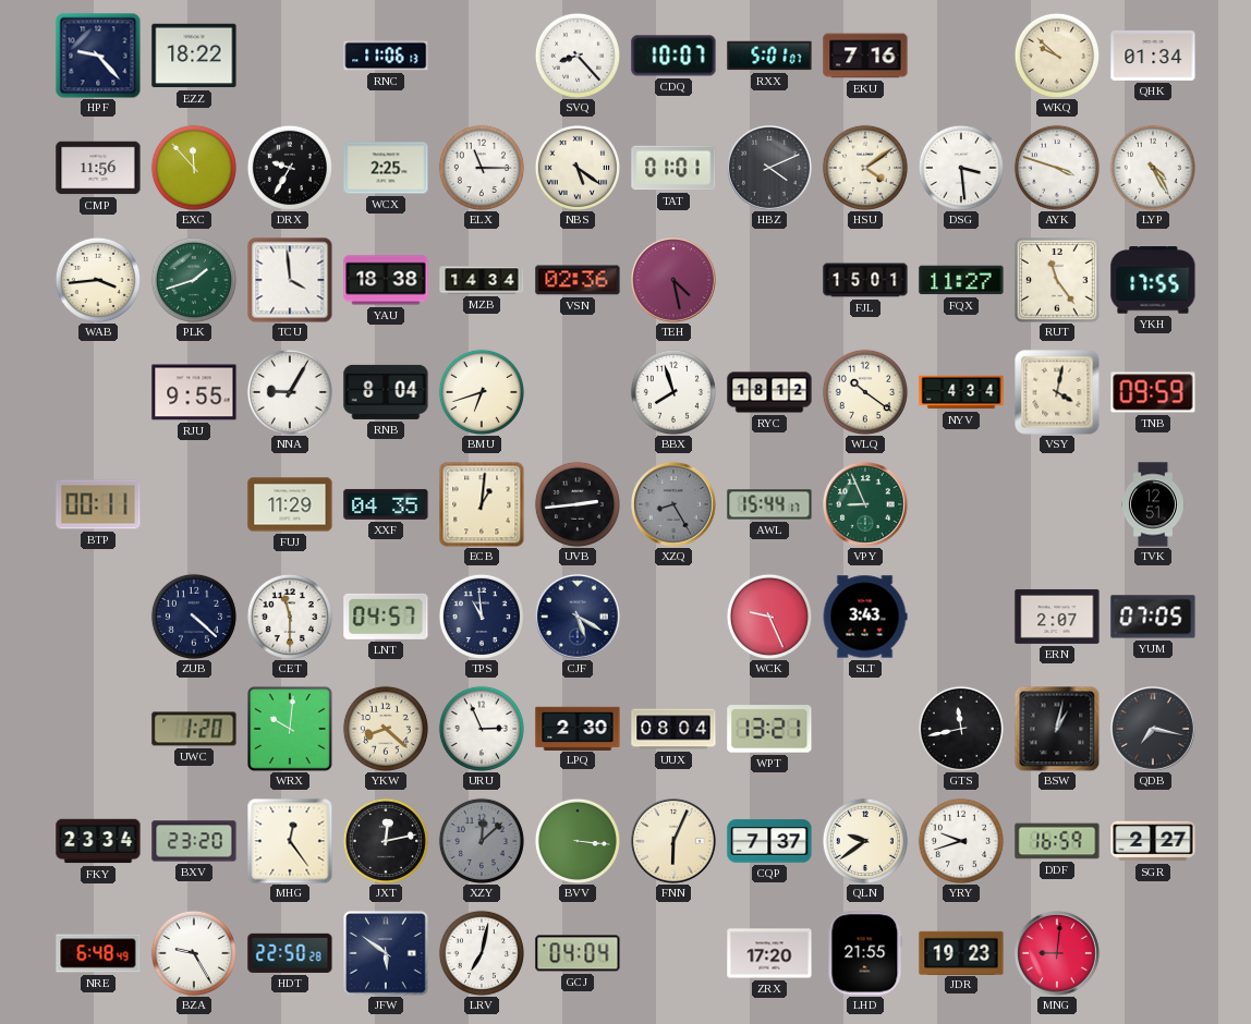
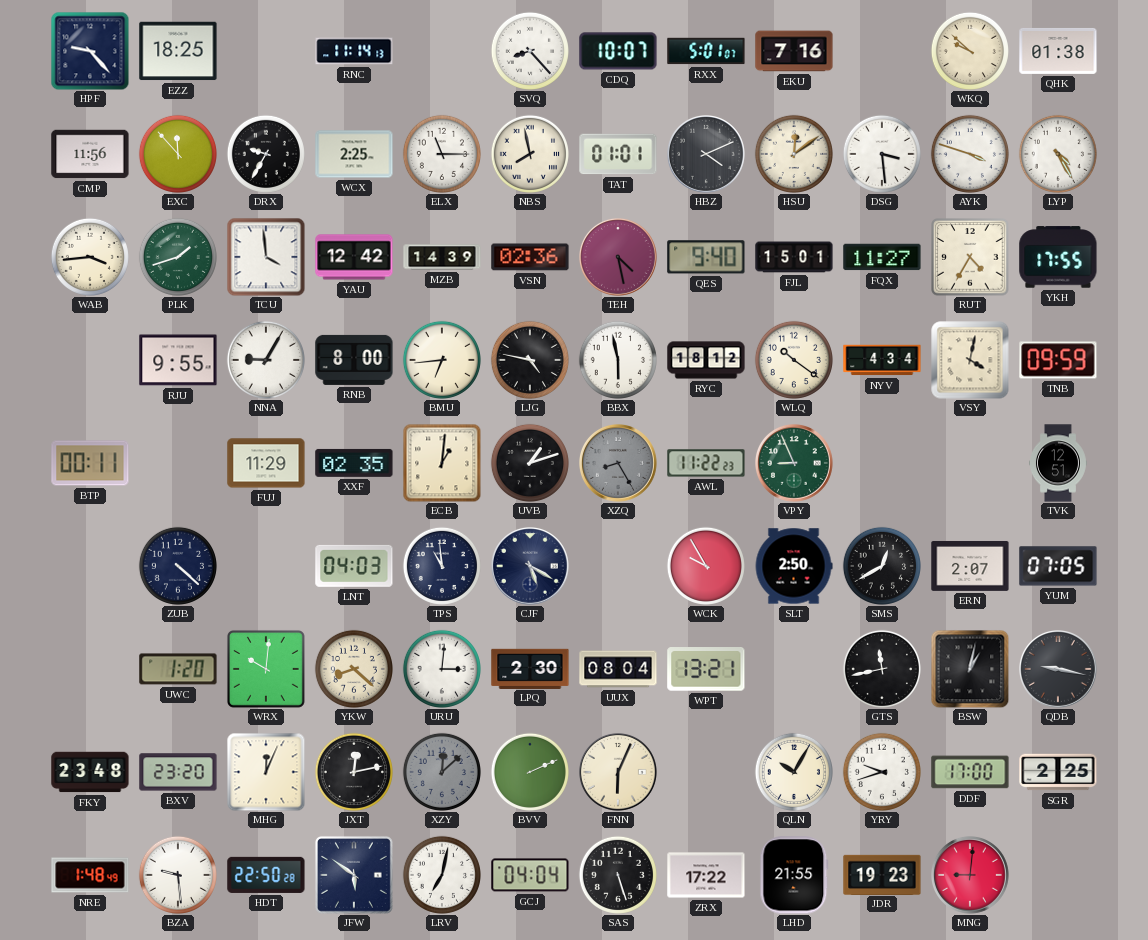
EZZ: 18:22 -> 18:25 (178, 51)
RNC: 11:06 -> 11:14 (354, 51)
QHK: 01:34 -> 01:38 (1058, 51)
NBS: 5:21 -> 7:58 (530, 154)
HSU: 4:09 -> 12:09 (794, 154)
YAU: 18:38 -> 12:42 (354, 257)
MZB: 14:34 -> 14:39 (442, 257)
QES: none -> 9:40 (706, 257)
RUT: 11:24 -> 4:35 (970, 257)
RNB: 8:04 -> 8:00 (354, 360)
BMU: 6:42 -> 6:44 (442, 360)
LJG: none -> 4:47 (530, 360)
BBX: 7:57 -> 5:58 (618, 360)
XXF: 04:35 -> 02:35 (354, 463)
UVB: 2:44 -> 1:12 (530, 463)
AWL: 15:44 -> 11:22 (706, 463)
CET: 11:30 -> none (290, 617)
LNT: 04:57 -> 04:03 (354, 566)
WCK: 9:26 -> 9:55 (706, 566)
SLT: 3:43 -> 2:50 (794, 566)
SMS: none -> 12:40 (882, 566)
URU: 2:56 -> 3:01 (442, 669)
QDB: 7:17 -> 9:17 (1059, 670)
FKY: 23:34 -> 23:48 (90, 772)
MHG: 12:24 -> 12:04 (266, 772)
BVV: 3:16 -> 2:11 (530, 772)
CQP: 7:37 -> none (769, 841)
QLN: 9:39 -> 10:05 (794, 772)
DDF: 16:59 -> 17:00 (970, 772)
SGR: 2:27 -> 2:25 (1058, 772)
NRE: 6:48 -> 1:48 (90, 875)
BZA: 9:25 -> 9:29 (178, 875)
SAS: none -> 5:27 (618, 875)
ZRX: 17:20 -> 17:22 (706, 875)
